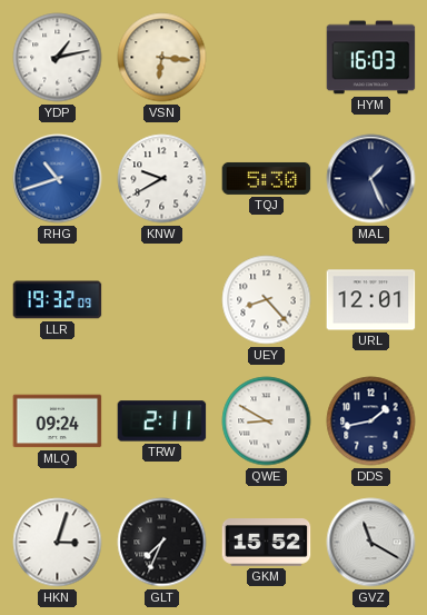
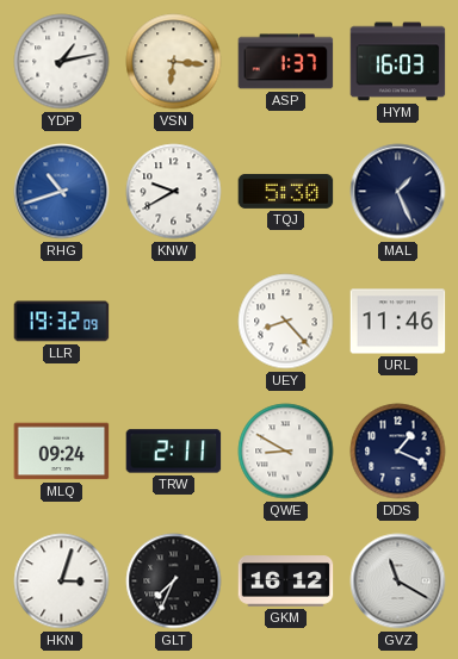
ASP: none -> 1:37 (286, 62)
URL: 12:01 -> 11:46 (398, 322)
DDS: 1:43 -> 1:19 (398, 452)
GKM: 15:52 -> 16:12 (286, 582)
